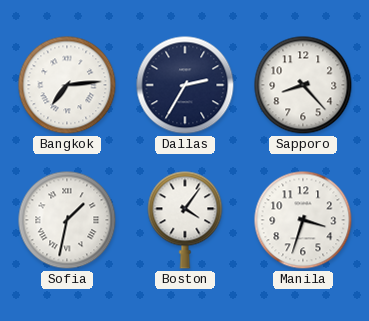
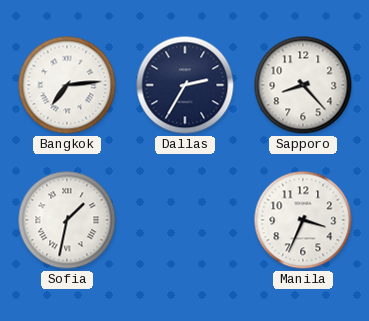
Boston: 4:06 -> none (185, 220)
Manila: 3:33 -> 3:34 (303, 220)
